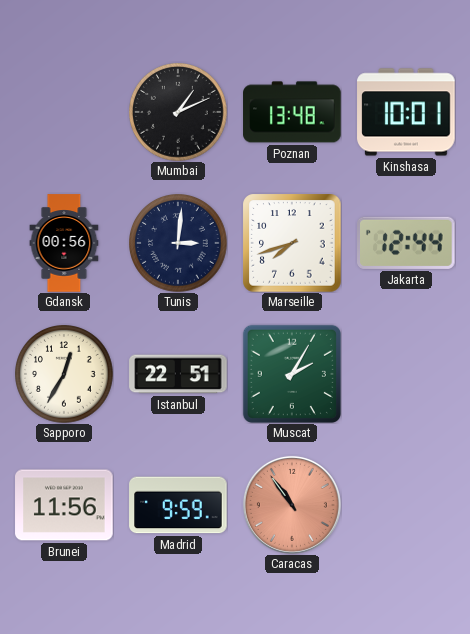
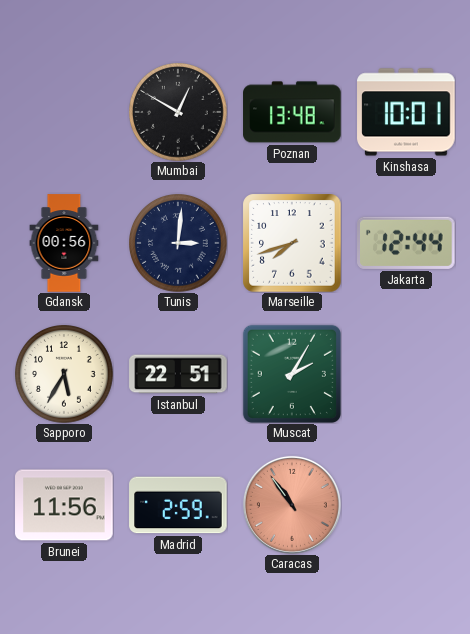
Mumbai: 1:11 -> 12:50 (179, 113)
Sapporo: 12:35 -> 5:35 (65, 375)
Madrid: 9:59 -> 2:59 (178, 505)
